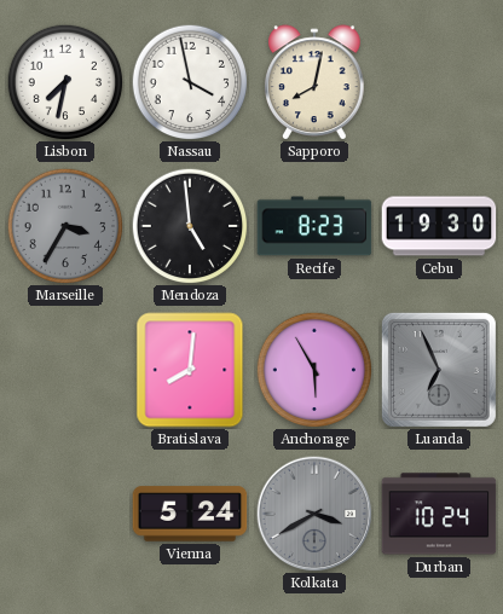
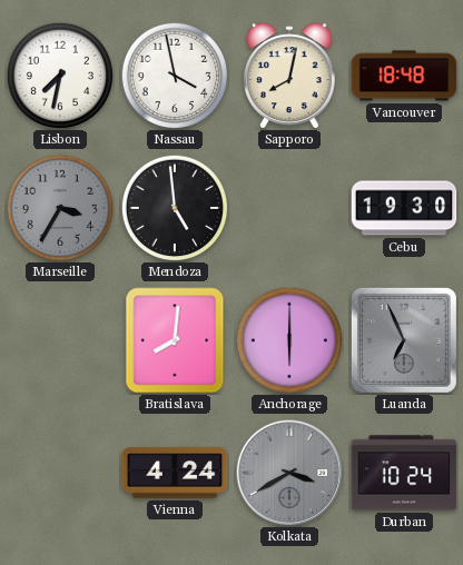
Vancouver: none -> 18:48 (404, 76)
Recife: 8:23 -> none (314, 226)
Anchorage: 5:55 -> 6:00 (289, 340)
Vienna: 5:24 -> 4:24 (175, 473)
